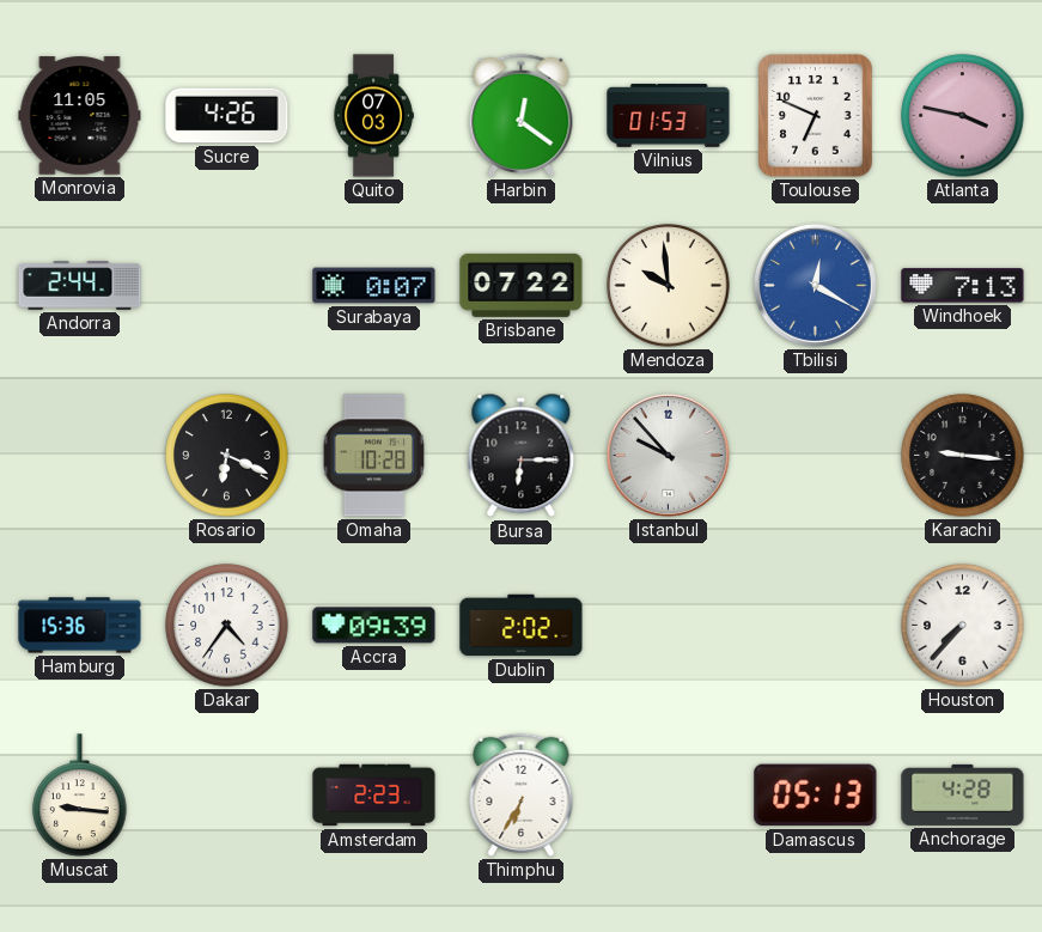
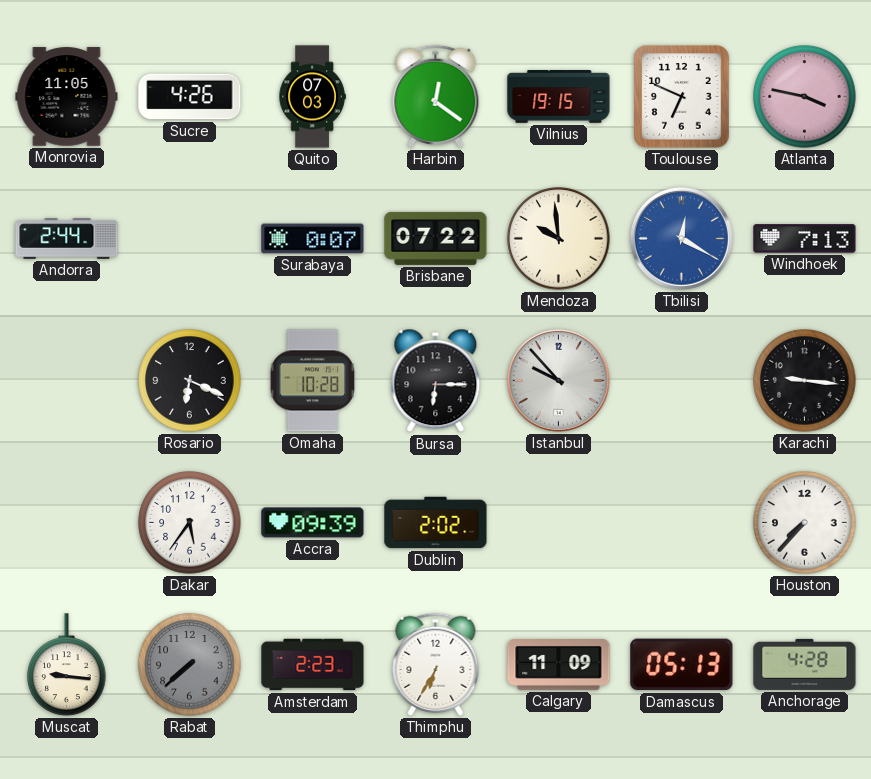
Vilnius: 01:53 -> 19:15 (559, 97)
Hamburg: 15:36 -> none (80, 626)
Dakar: 4:36 -> 5:36 (190, 523)
Rabat: none -> 7:38 (190, 665)
Calgary: none -> 11:09 (559, 665)
